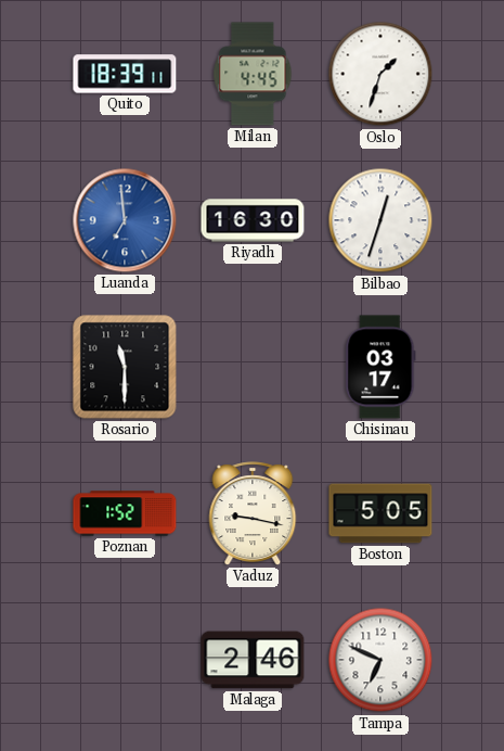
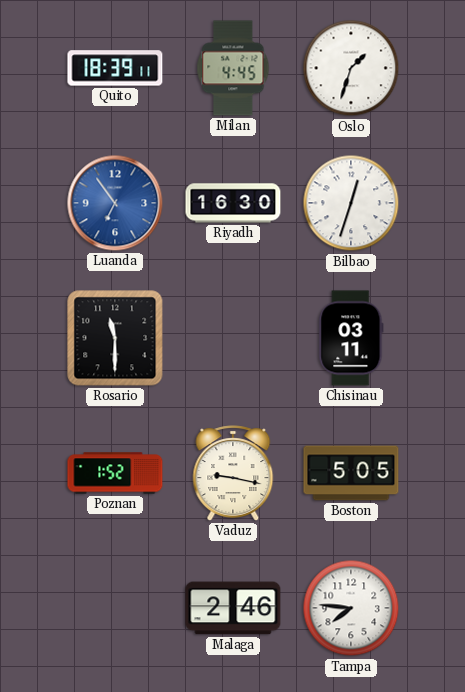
Luanda: 6:59 -> 6:54 (115, 203)
Chisinau: 03:17 -> 03:11 (351, 338)
Tampa: 6:49 -> 7:46 (351, 608)
